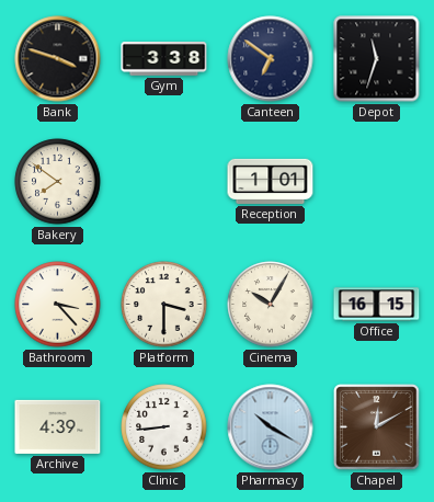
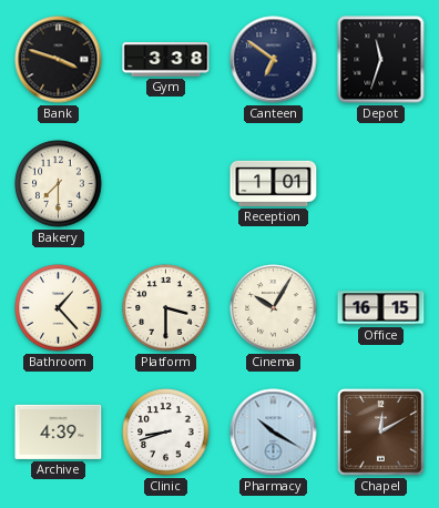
Bakery: 7:51 -> 7:30 (59, 184)
Bathroom: 3:23 -> 1:23 (59, 308)
Clinic: 8:44 -> 8:42 (166, 433)
